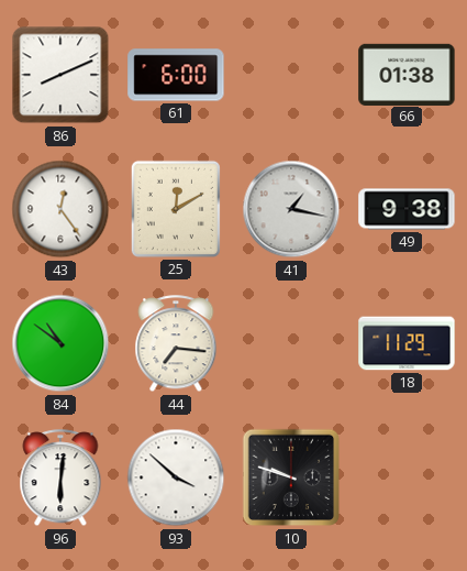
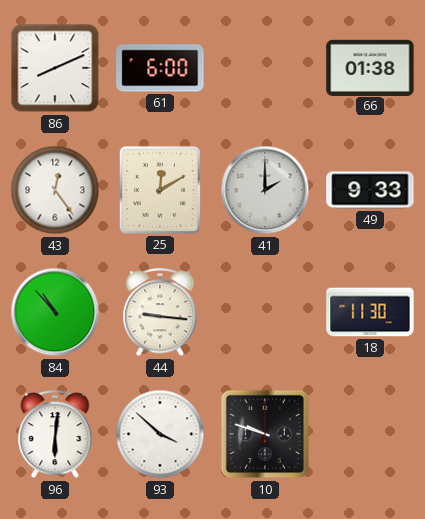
41: 1:17 -> 2:00 (265, 190)
49: 9:38 -> 9:33 (370, 190)
84: 10:51 -> 10:53 (55, 312)
44: 7:16 -> 9:16 (160, 313)
18: 11:29 -> 11:30 (370, 312)
